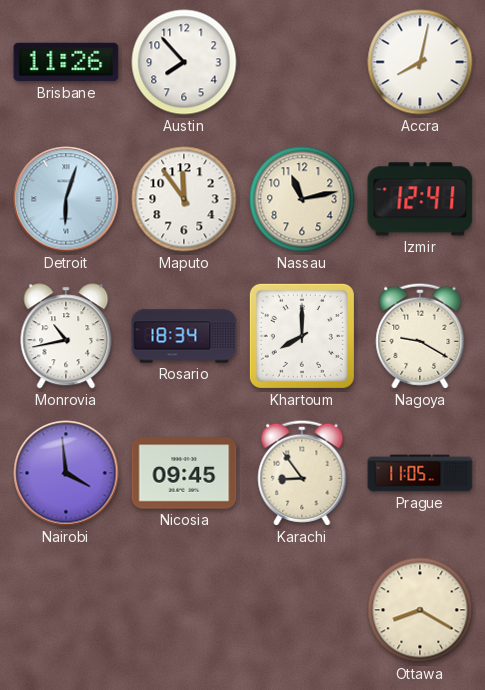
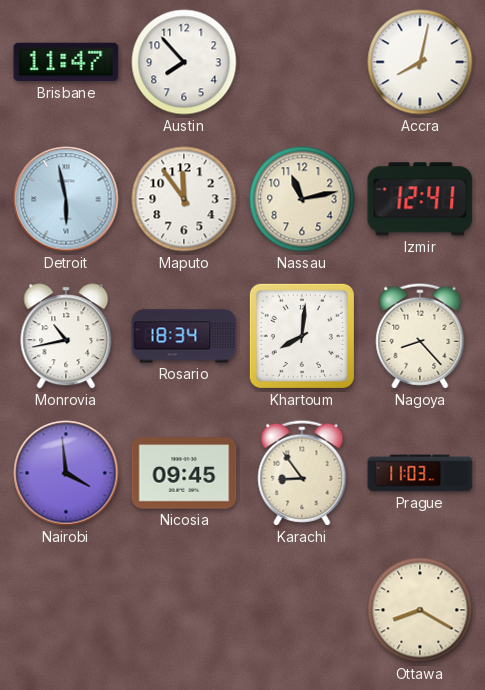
Brisbane: 11:26 -> 11:47 (66, 62)
Detroit: 6:03 -> 5:58 (66, 199)
Khartoum: 8:00 -> 8:01 (302, 336)
Nagoya: 9:20 -> 8:23 (420, 336)
Prague: 11:05 -> 11:03 (420, 473)
